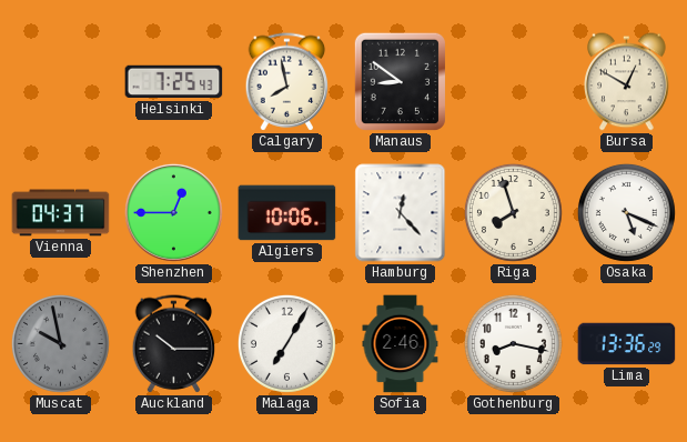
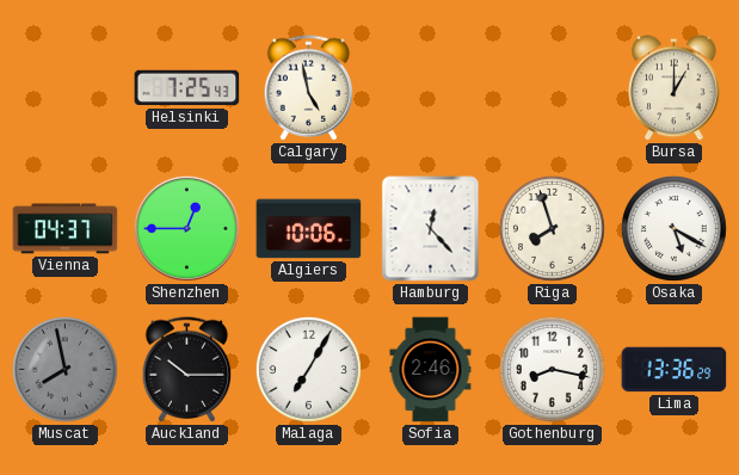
Calgary: 7:58 -> 4:58 (309, 88)
Manaus: 8:51 -> none (400, 81)
Bursa: 12:50 -> 1:00 (675, 88)
Osaka: 5:19 -> 5:20 (673, 228)
Muscat: 9:58 -> 7:58 (64, 369)
